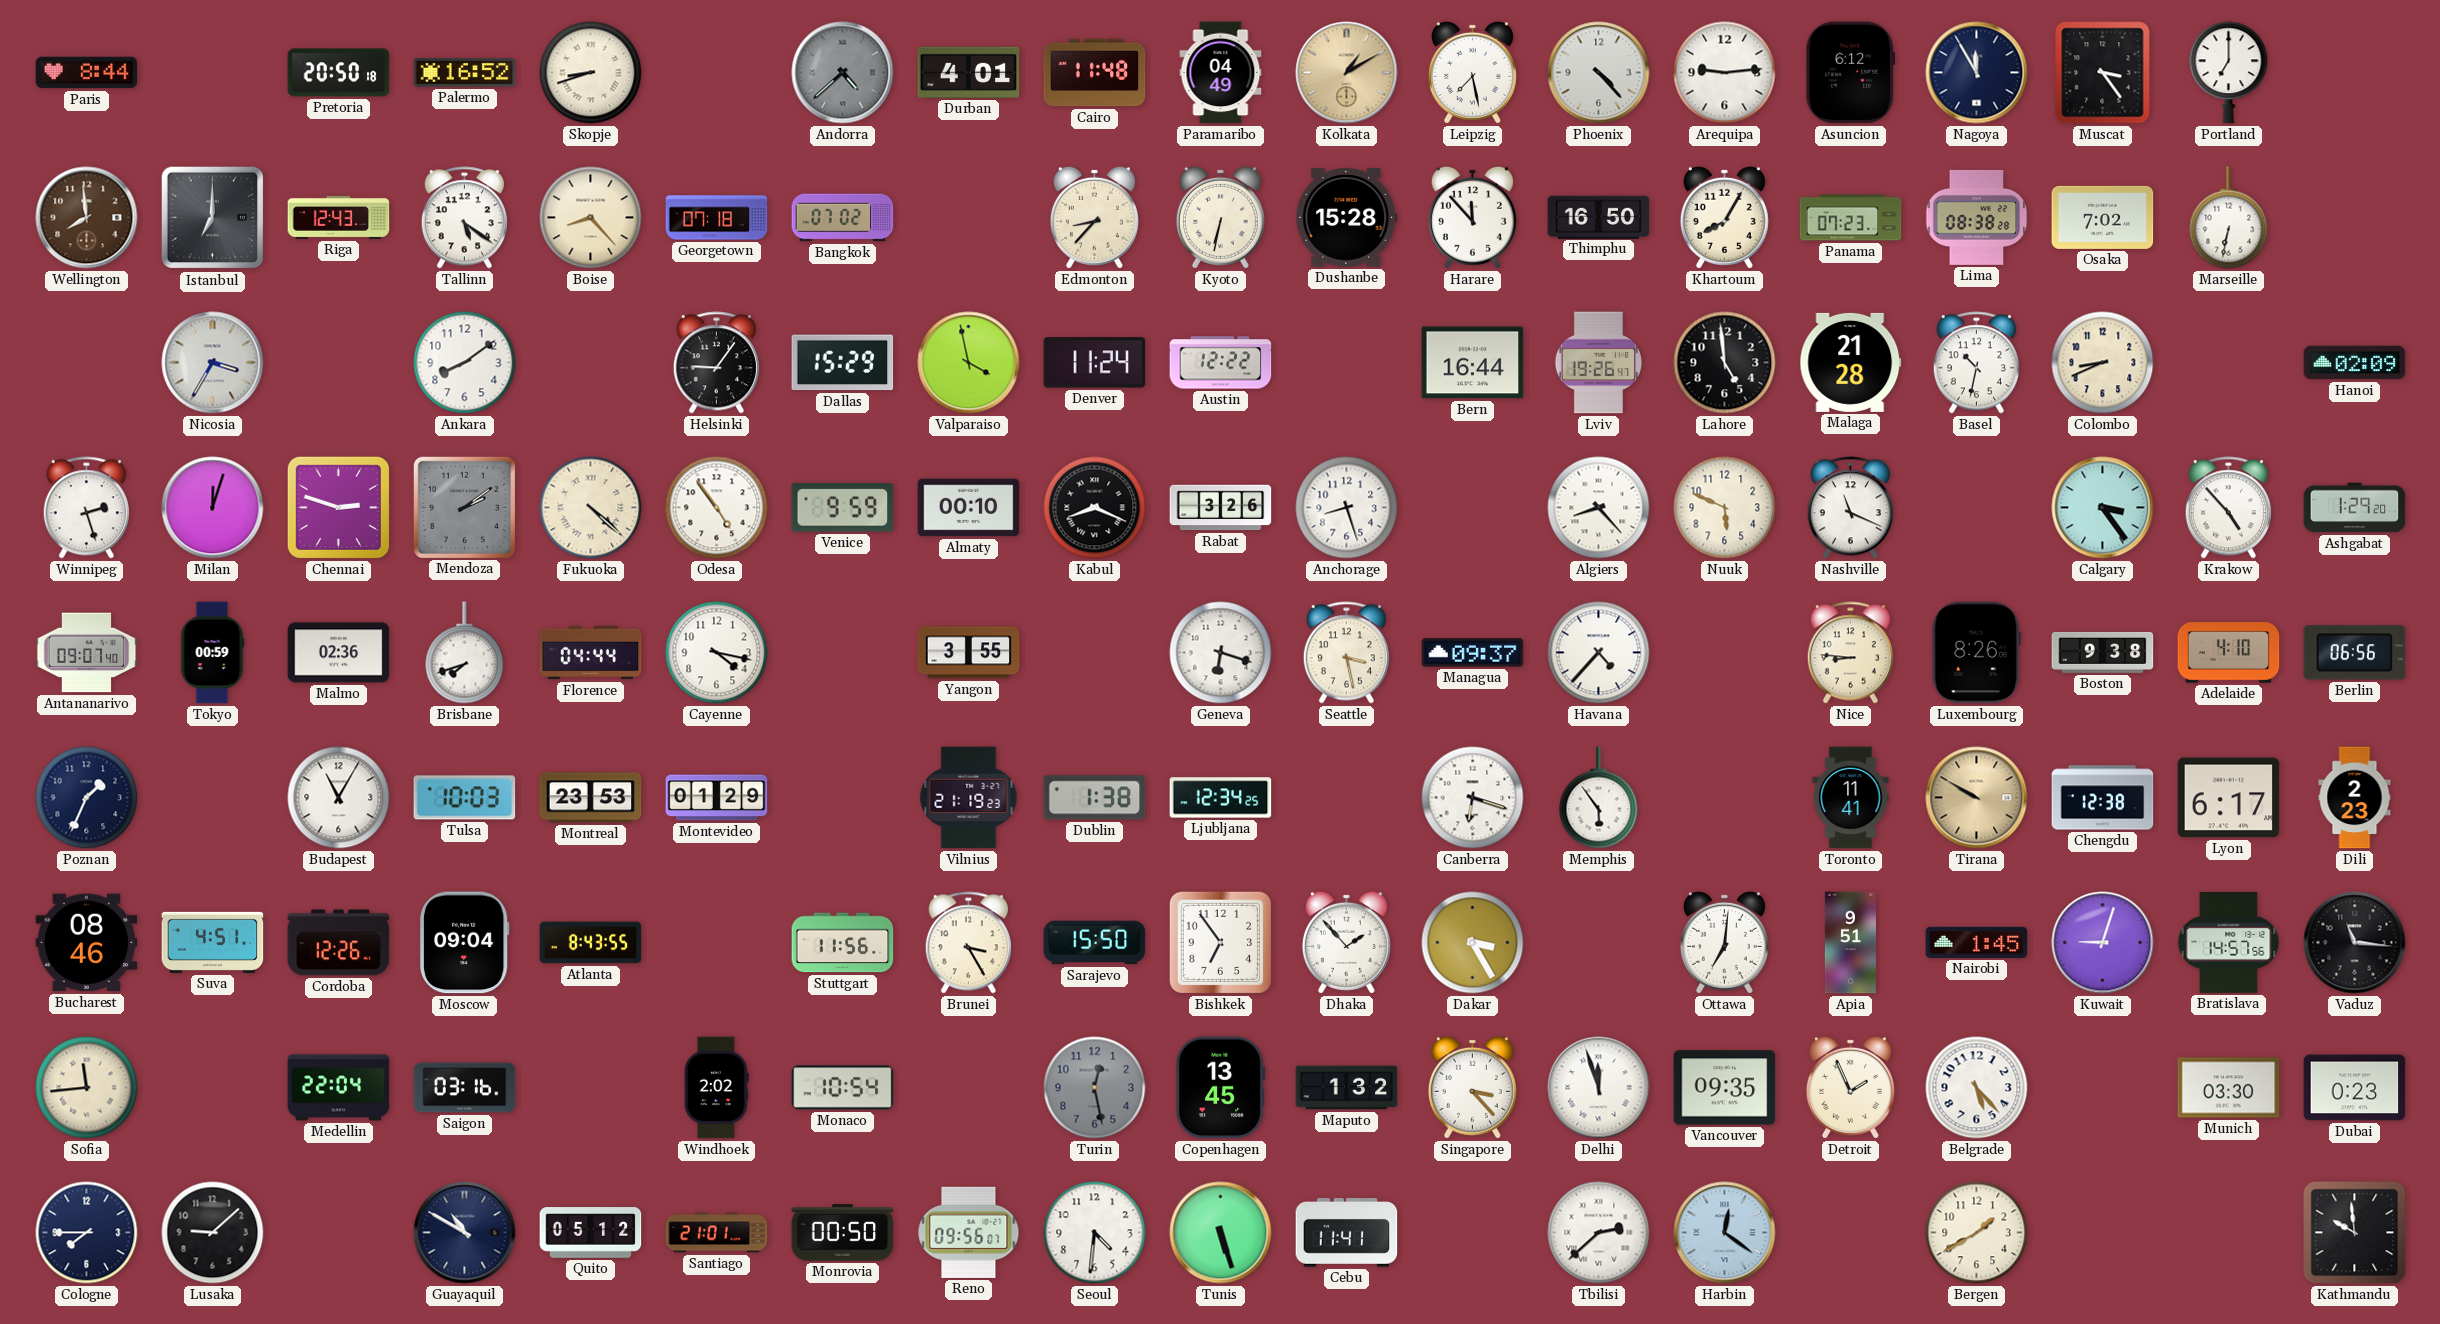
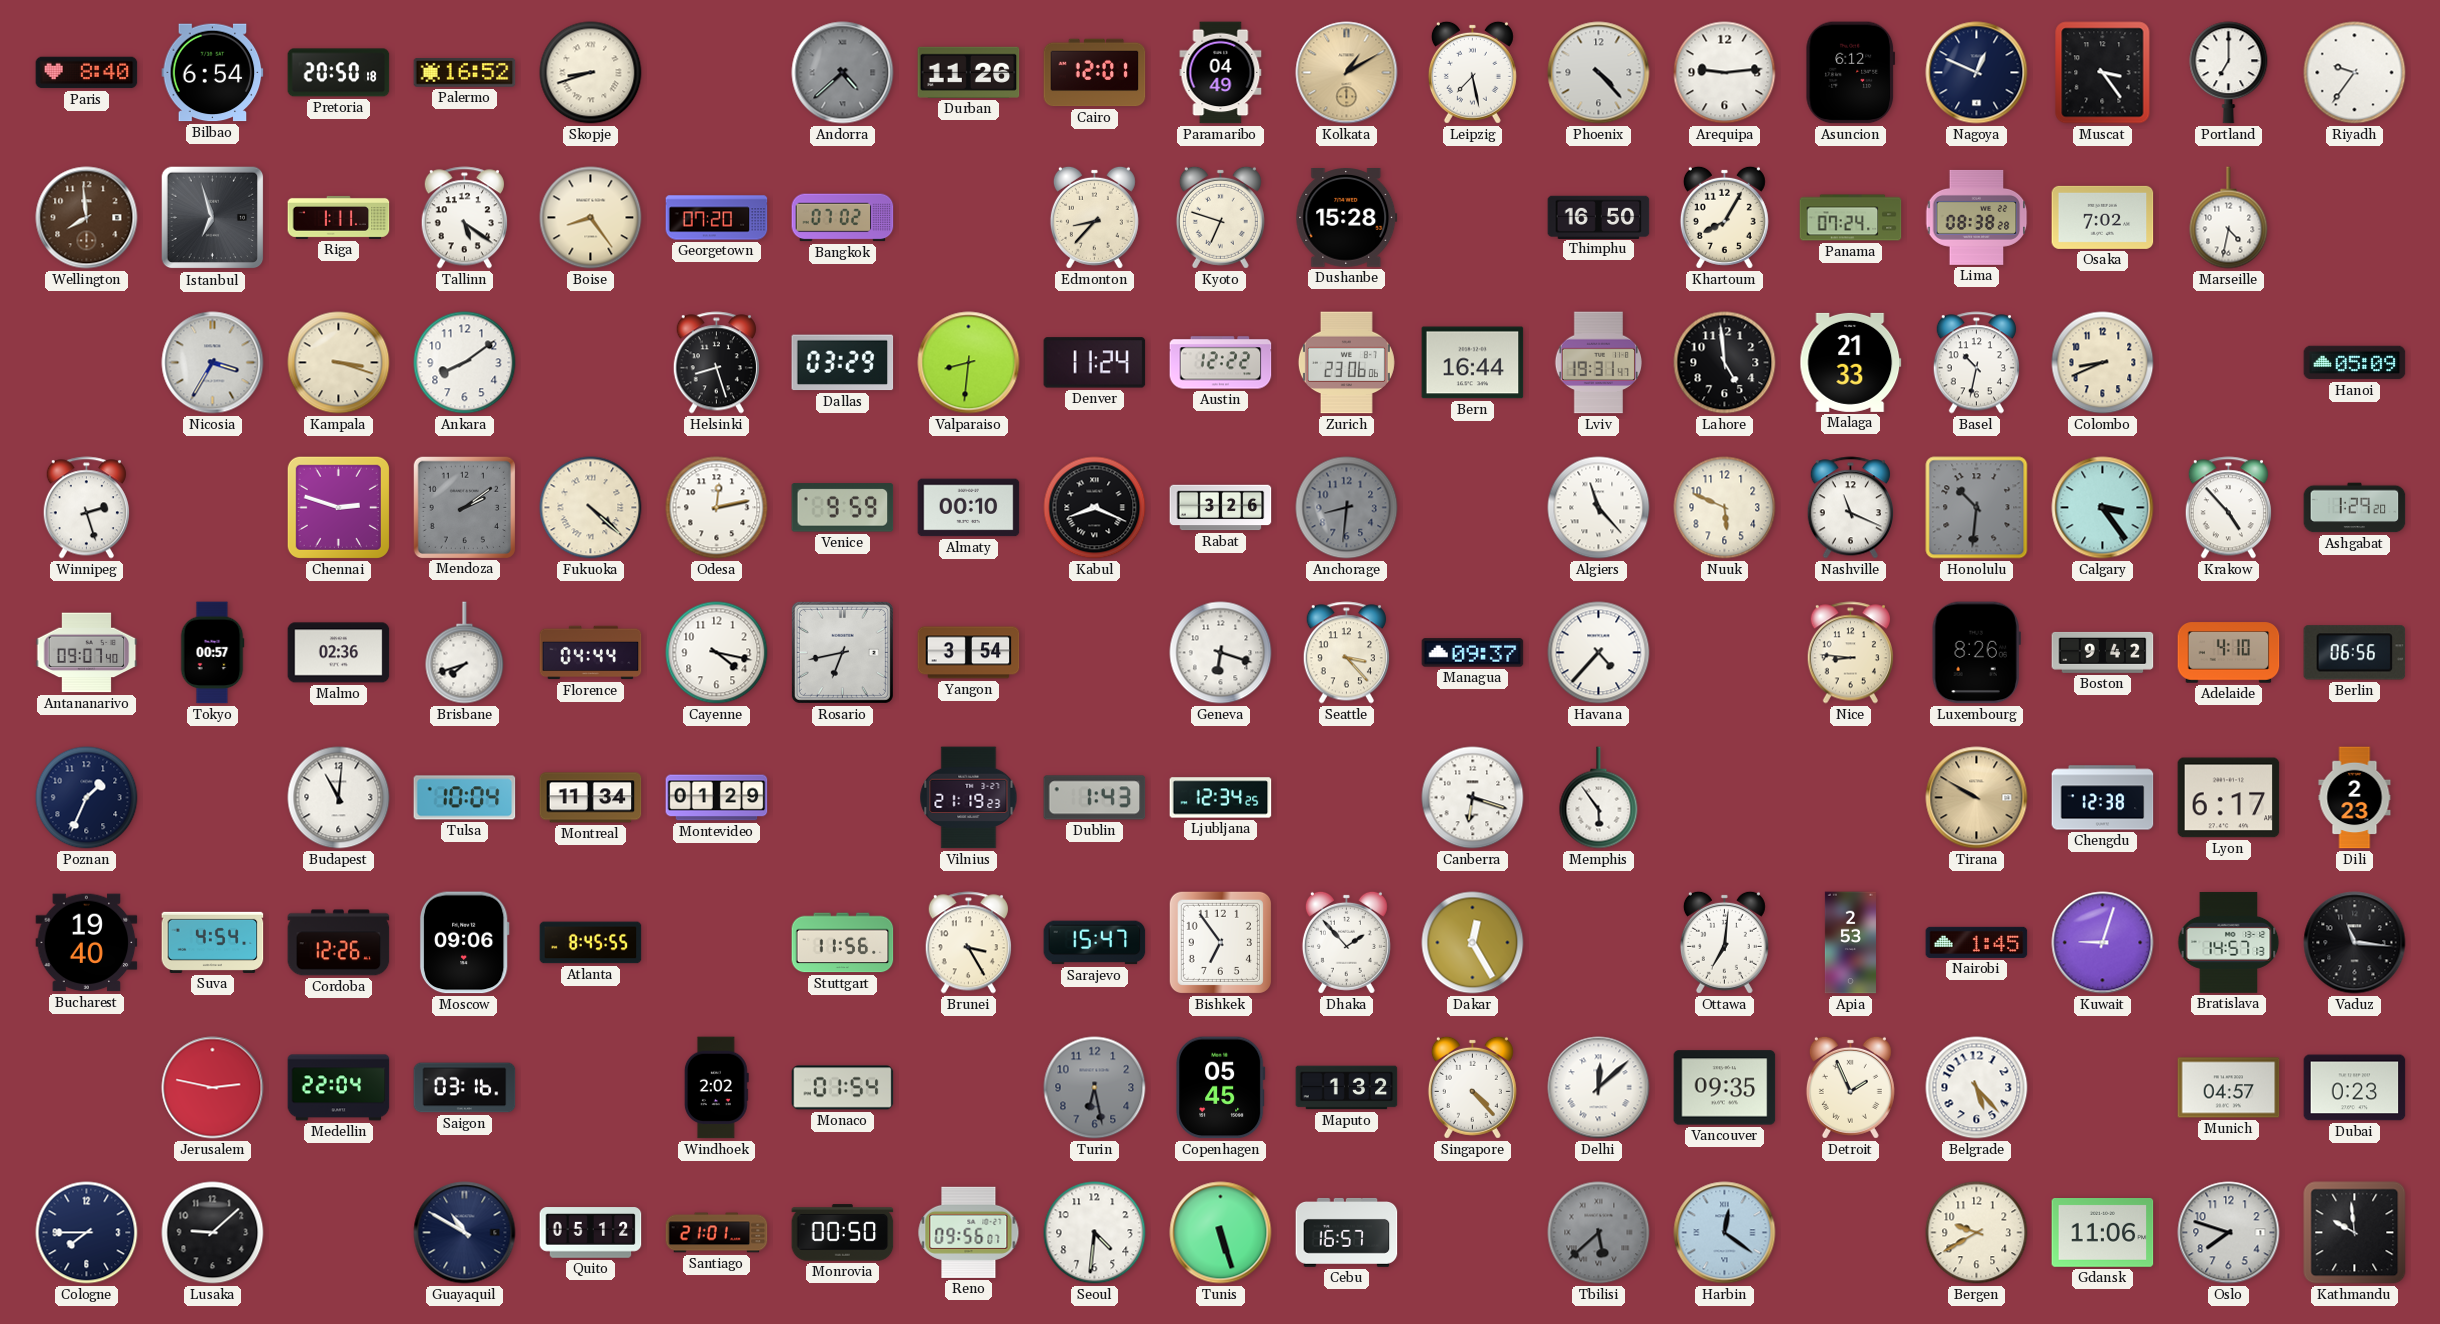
Paris: 8:44 -> 8:40 (87, 73)
Bilbao: none -> 6:54 (213, 73)
Durban: 4:01 -> 11:26 (969, 72)
Cairo: 11:48 -> 12:01 (1095, 73)
Nagoya: 11:55 -> 12:49 (1977, 73)
Riyadh: none -> 9:36 (2355, 73)
Istanbul: 7:00 -> 6:57 (213, 218)
Riga: 12:43 -> 1:11 (339, 217)
Boise: 8:23 -> 8:24 (591, 218)
Georgetown: 07:18 -> 07:20 (717, 218)
Kyoto: 6:32 -> 6:48 (1220, 217)
Harare: 11:53 -> none (1472, 217)
Panama: 07:23 -> 07:24 (1851, 218)
Marseille: 6:32 -> 4:32 (2229, 218)
Kampala: none -> 3:18 (339, 363)
Helsinki: 9:06 -> 8:27 (716, 363)
Dallas: 15:29 -> 03:29 (843, 363)
Valparaiso: 3:58 -> 8:31 (969, 363)
Zurich: none -> 23:06 (1346, 363)
Lviv: 19:26 -> 19:31 (1598, 363)
Malaga: 21:28 -> 21:33 (1851, 362)
Hanoi: 02:09 -> 05:09 (2355, 363)
Milan: 12:03 -> none (213, 508)
Odesa: 4:54 -> 12:13 (717, 508)
Anchorage: 8:27 -> 8:31 (1347, 508)
Anchorage dial: white -> grey (1347, 508)
Algiers: 8:23 -> 11:23 (1599, 508)
Honolulu: none -> 10:31 (1977, 508)
Tokyo: 00:59 -> 00:57 (212, 653)
Rosario: none -> 6:43 (842, 652)
Yangon: 3:55 -> 3:54 (969, 653)
Seattle: 3:28 -> 3:23 (1346, 653)
Boston: 9:38 -> 9:42 (2103, 652)
Budapest: 11:05 -> 11:01 (339, 798)
Tulsa: 10:03 -> 10:04 (465, 798)
Montreal: 23:53 -> 11:34 (591, 798)
Dublin: 1:38 -> 1:43 (1095, 798)
Toronto: 11:41 -> none (1851, 798)
Bucharest: 08:46 -> 19:40 (87, 943)
Suva: 4:51 -> 4:54 (213, 942)
Moscow: 09:04 -> 09:06 (464, 943)
Atlanta: 8:43 -> 8:45 (591, 943)
Sarajevo: 15:50 -> 15:47 (1095, 943)
Dakar: 3:25 -> 12:25 (1473, 943)
Apia: 9:51 -> 2:53 (1850, 943)
Bratislava: 14:57:56 -> 14:57:13 (2229, 942)
Sofia: 11:44 -> none (87, 1088)
Jerusalem: none -> 2:47 (213, 1088)
Monaco: 10:54 -> 01:54 (843, 1088)
Turin: 12:28 -> 6:28 (1095, 1088)
Copenhagen: 13:45 -> 05:45 (1221, 1088)
Singapore: 3:23 -> 4:23 (1472, 1087)
Delhi: 11:57 -> 12:08 (1599, 1088)
Munich: 03:30 -> 04:57 (2229, 1088)
Cebu: 11:41 -> 16:57 (1347, 1232)
Tbilisi: 2:38 -> 5:38 (1599, 1233)
Tbilisi dial: white -> grey (1599, 1233)
Bergen: 1:40 -> 9:40 (1977, 1233)
Gdansk: none -> 11:06 (2103, 1233)
Oslo: none -> 7:48 (2229, 1233)
